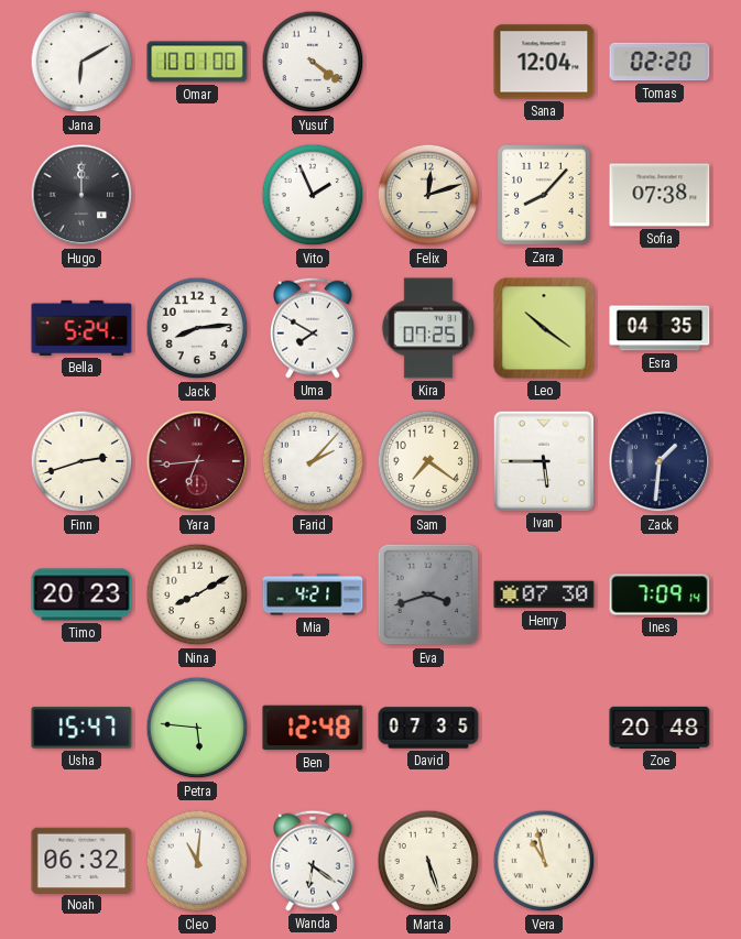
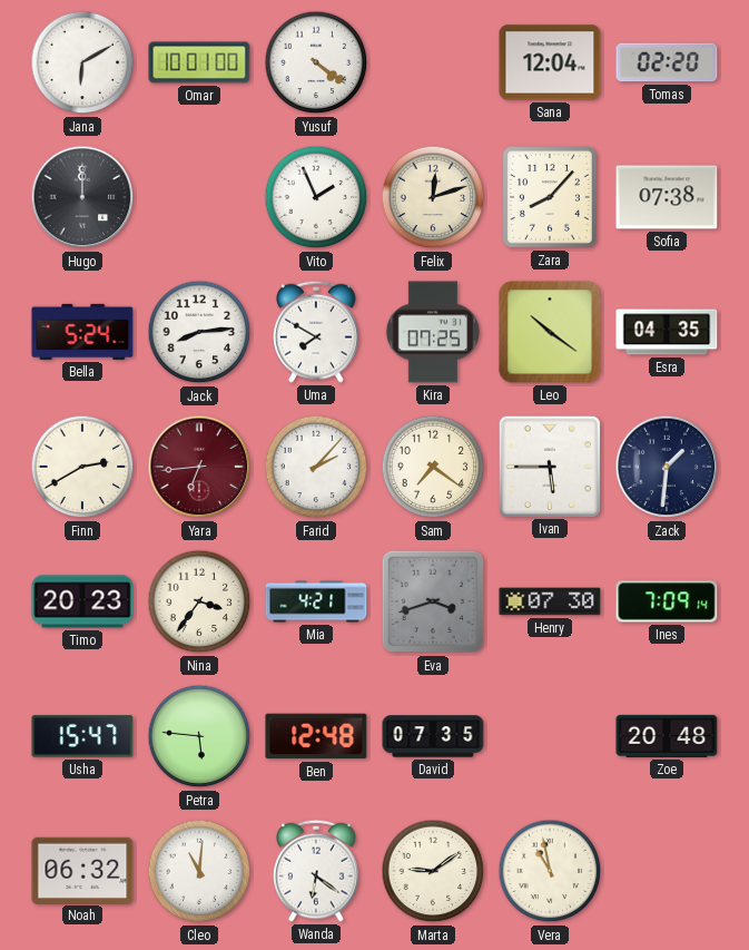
Finn: 2:42 -> 2:40 (82, 467)
Nina: 8:10 -> 3:36 (199, 601)
Marta: 5:27 -> 9:09 (433, 871)
